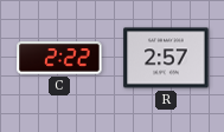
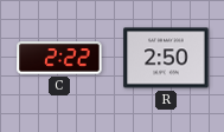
R: 2:57 -> 2:50 (166, 58)
